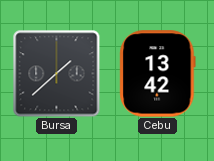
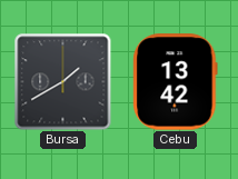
Bursa: 1:38 -> 1:40 (62, 81)
